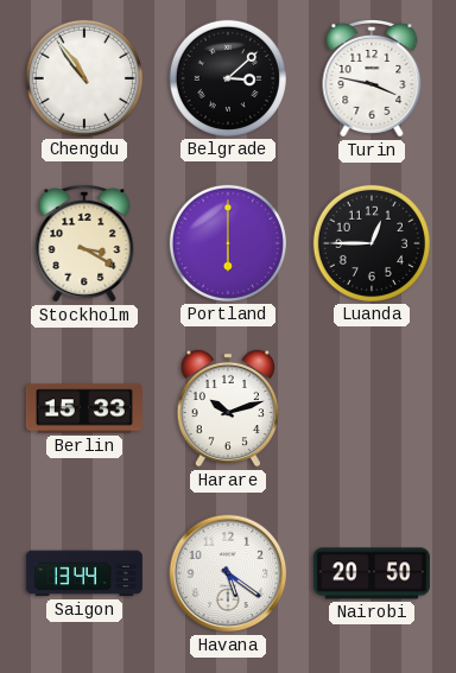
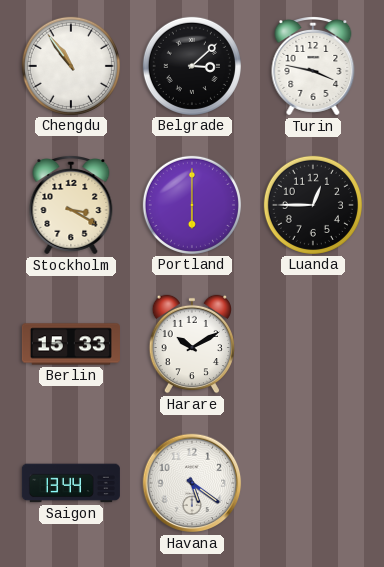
Harare: 10:12 -> 10:10 (191, 344)
Nairobi: 20:50 -> none (372, 573)
